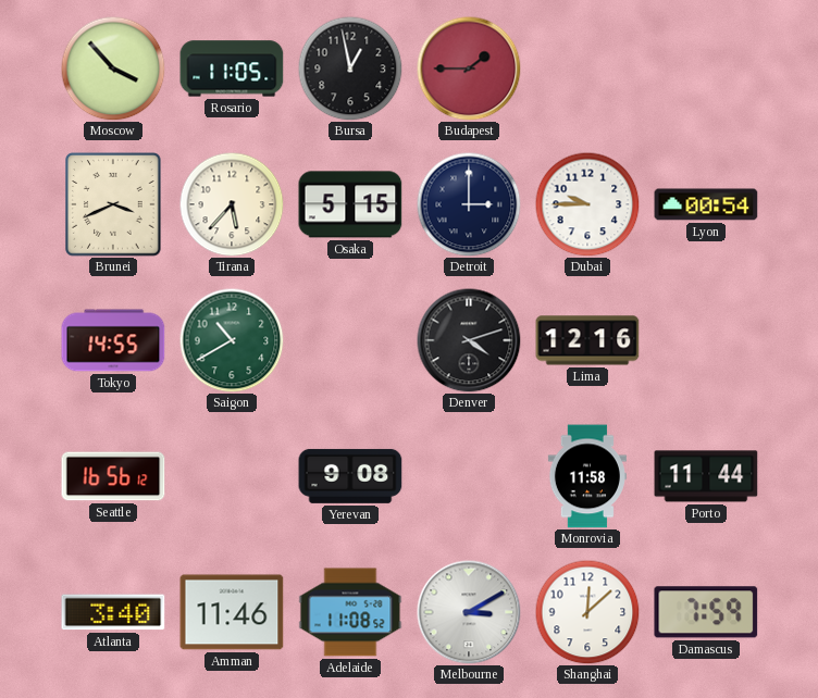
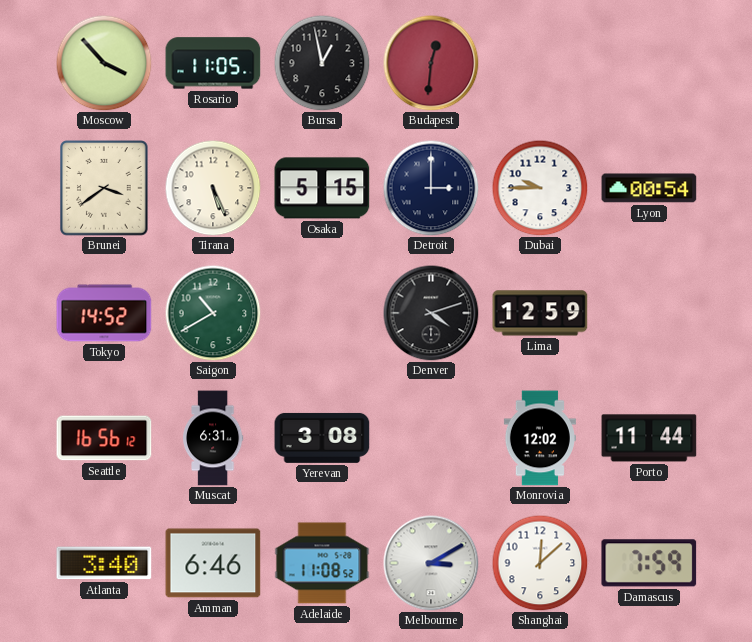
Budapest: 1:45 -> 12:31 (431, 63)
Brunei: 3:41 -> 3:39 (104, 188)
Tirana: 5:37 -> 5:26 (213, 188)
Tokyo: 14:55 -> 14:52 (104, 313)
Lima: 12:16 -> 12:59 (540, 313)
Muscat: none -> 6:31 (213, 438)
Yerevan: 9:08 -> 3:08 (322, 438)
Monrovia: 11:58 -> 12:02 (540, 438)
Amman: 11:46 -> 6:46 (213, 563)
